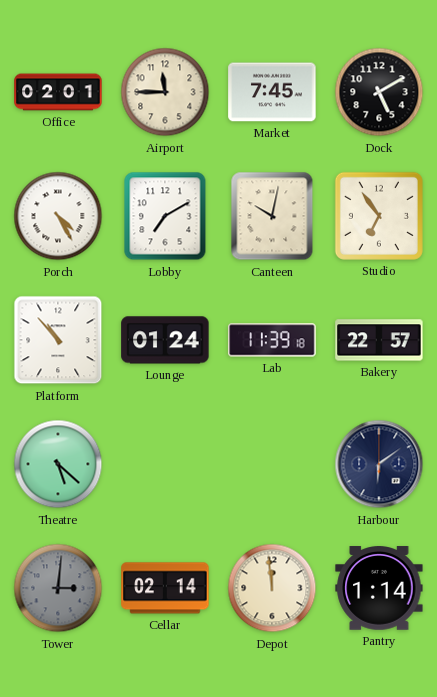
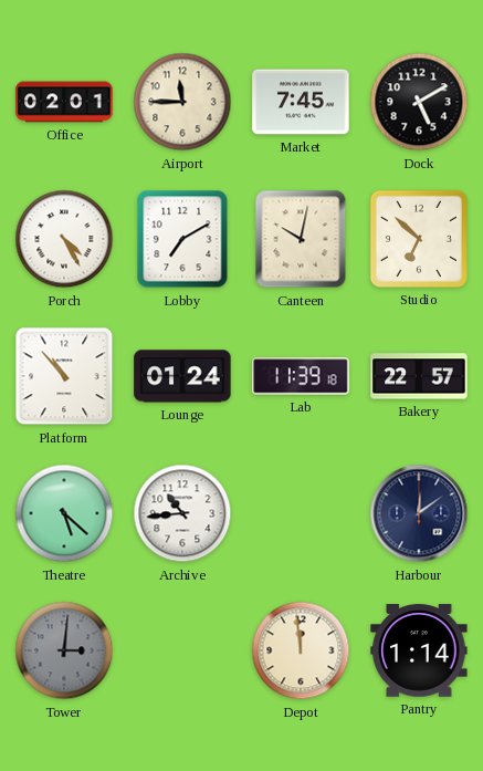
Studio: 6:54 -> 6:52 (419, 239)
Archive: none -> 10:44 (182, 513)
Harbour: 6:09 -> 12:09 (419, 513)
Cellar: 02:14 -> none (165, 588)
